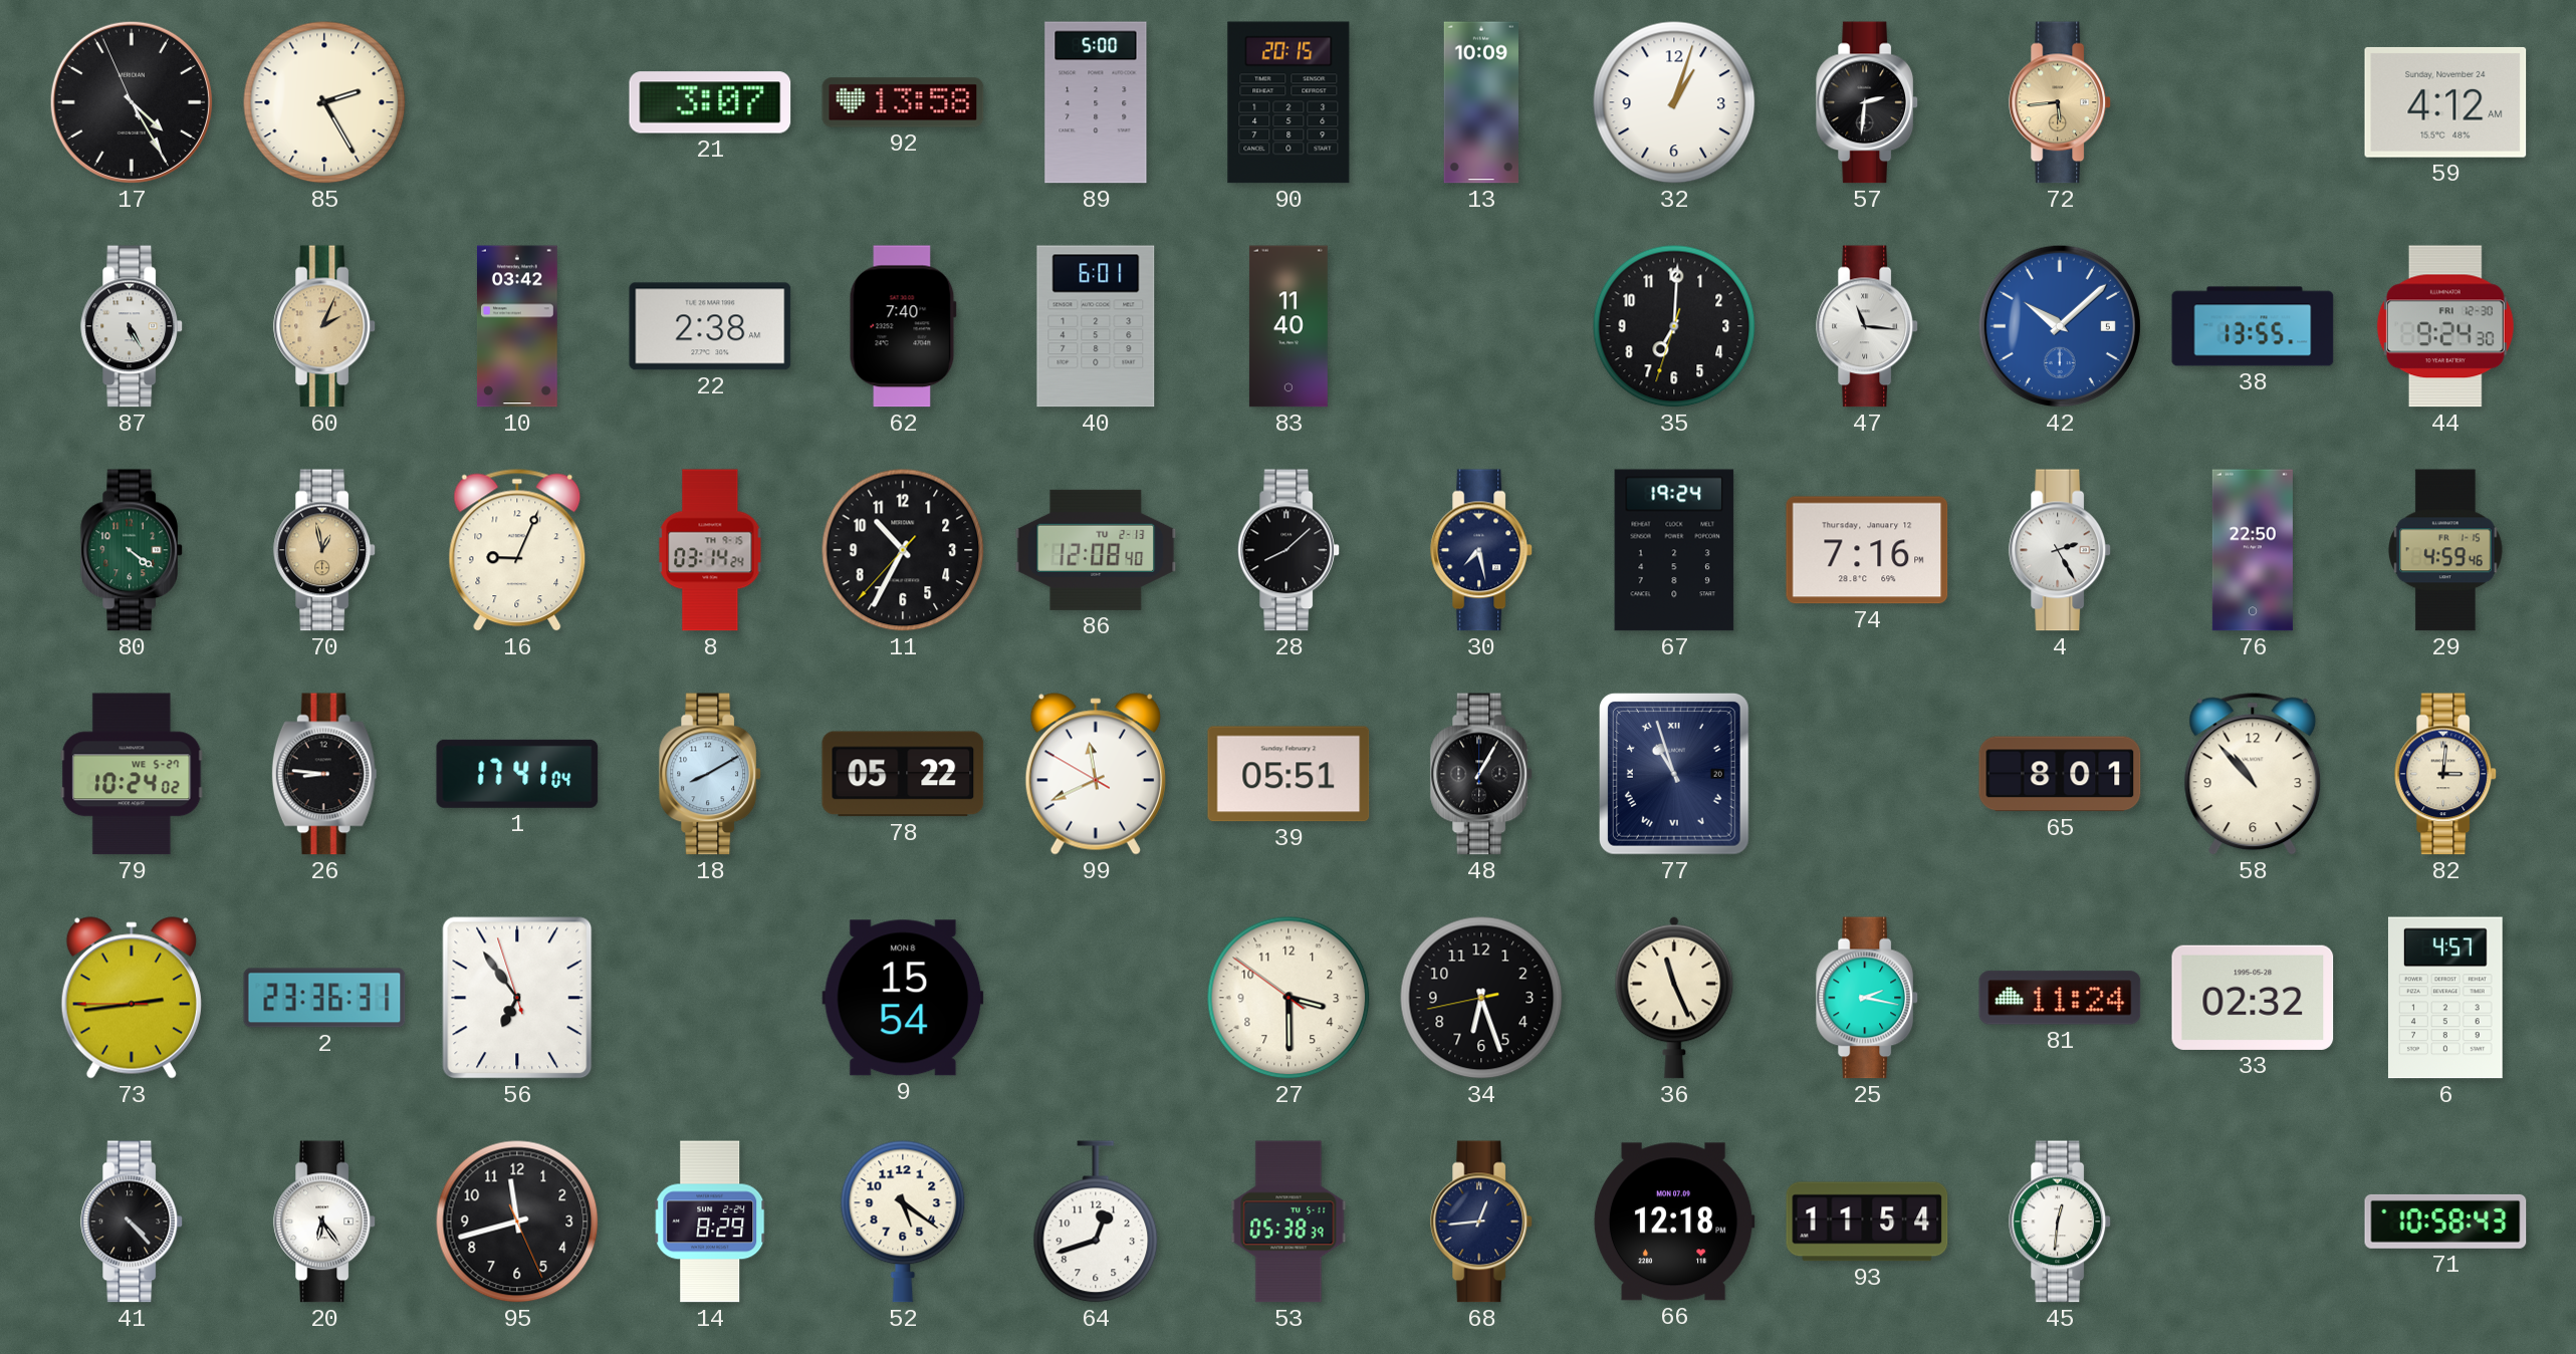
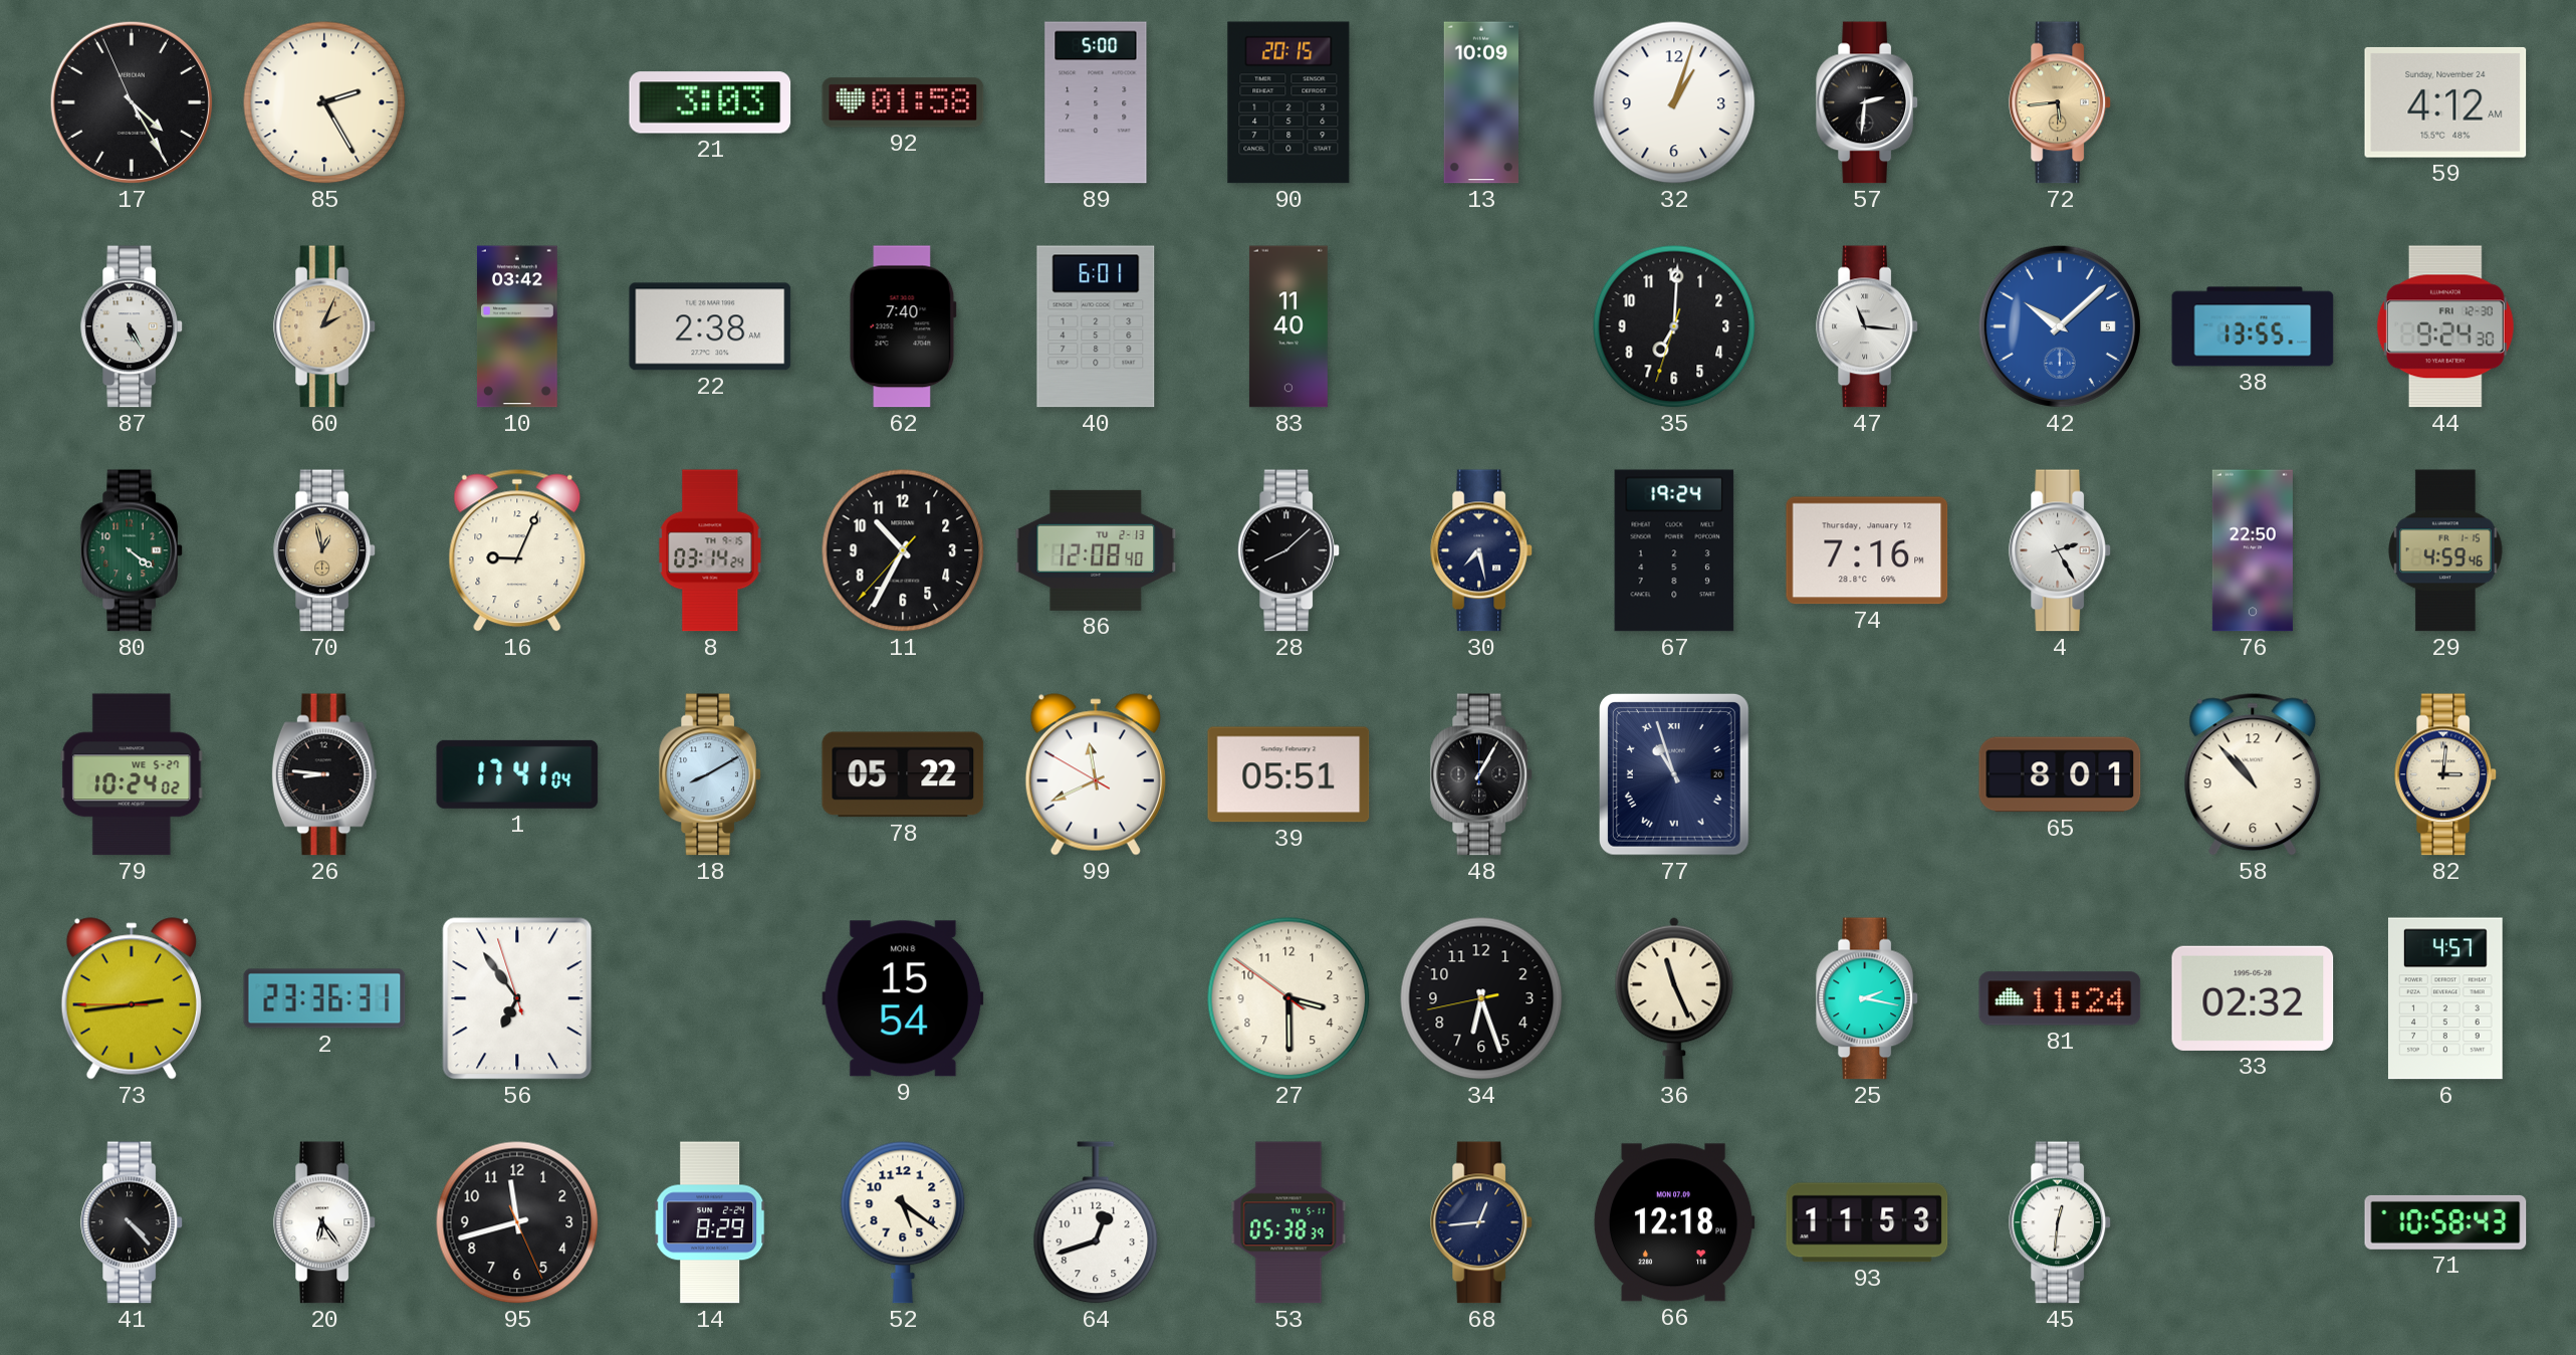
21: 3:07 -> 3:03 (710, 102)
92: 13:58 -> 01:58 (903, 102)
93: 11:54 -> 11:53 (1867, 1222)
